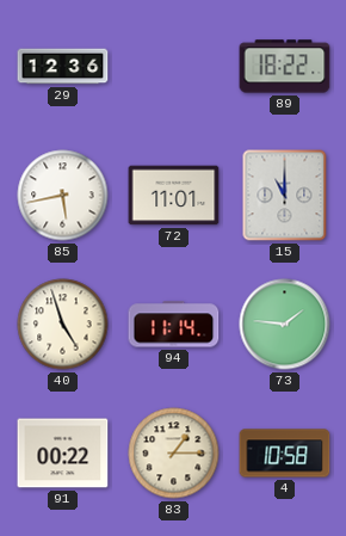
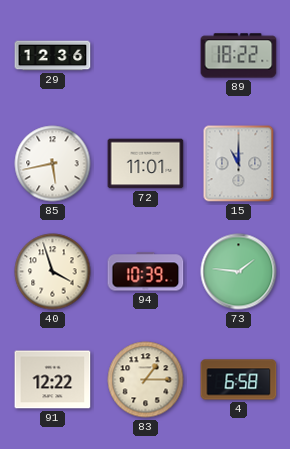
40: 4:57 -> 3:57 (53, 272)
94: 11:14 -> 10:39 (146, 272)
91: 00:22 -> 12:22 (53, 380)
4: 10:58 -> 6:58 (239, 380)
